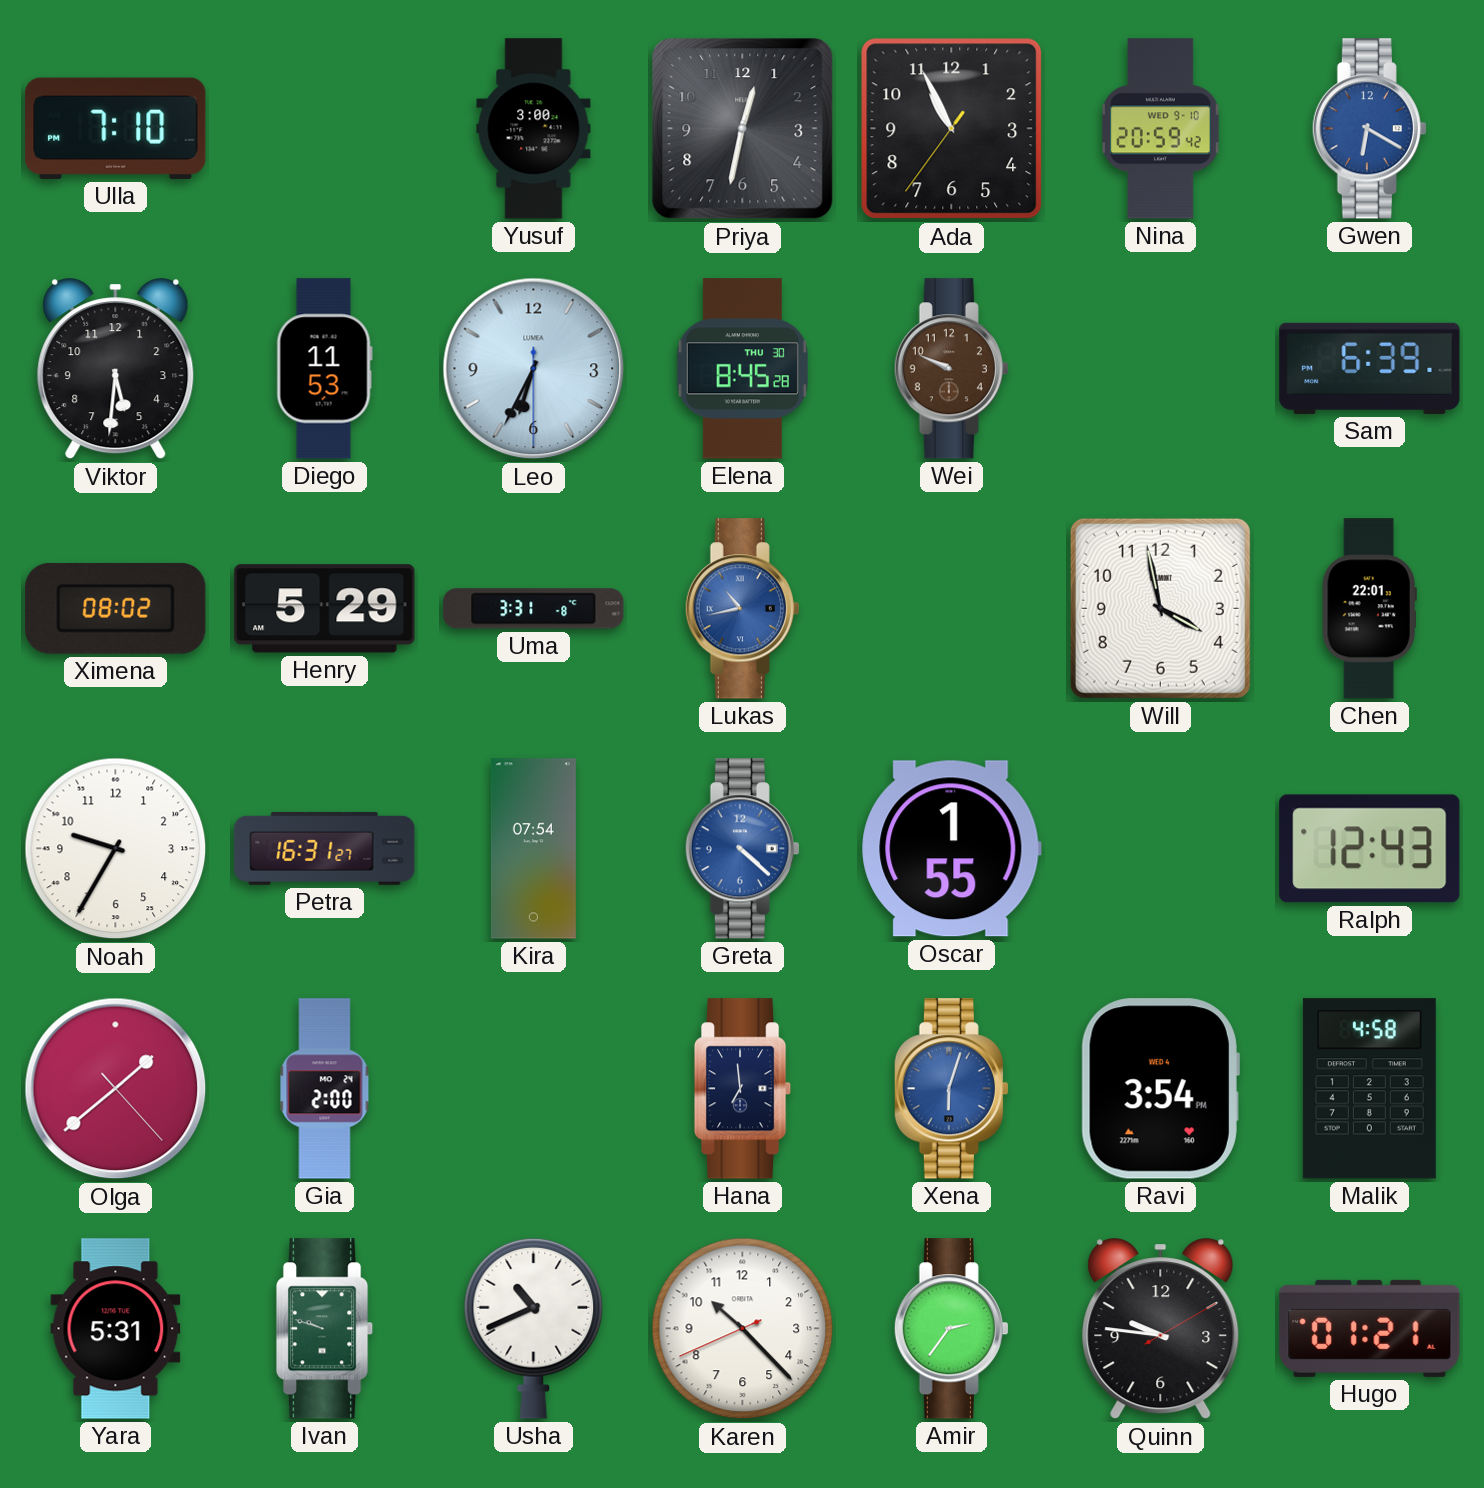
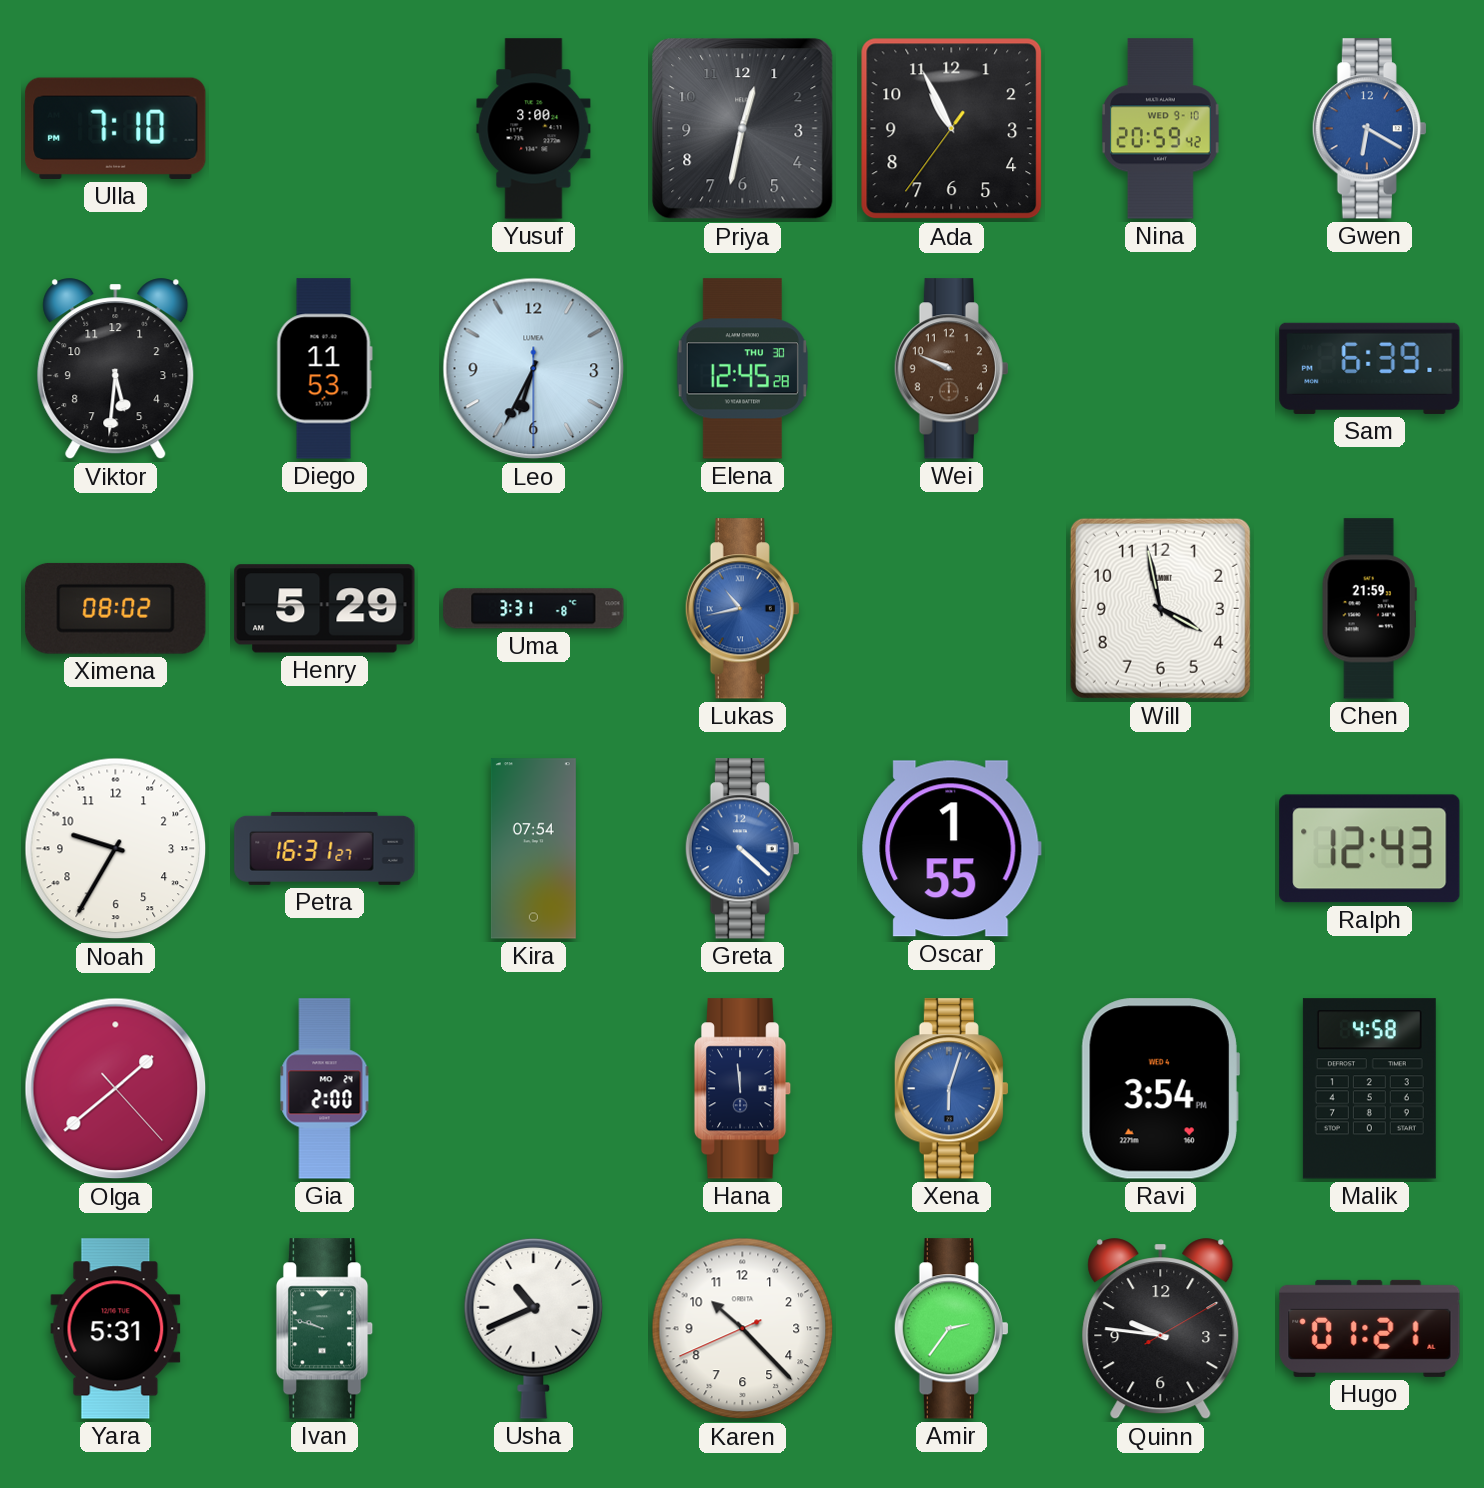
Elena: 8:45 -> 12:45 (742, 369)
Chen: 22:01 -> 21:59 (1369, 609)
Hana: 6:59 -> 11:59 (743, 1089)
